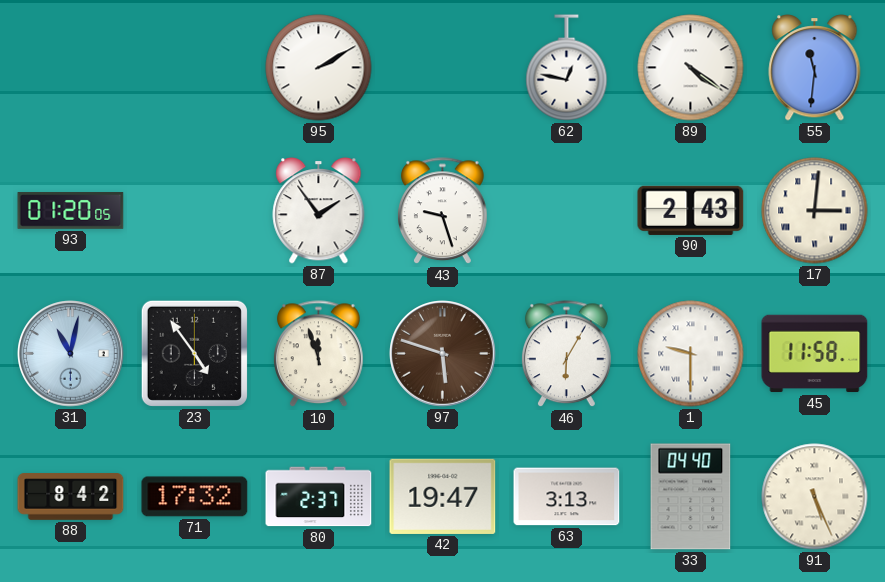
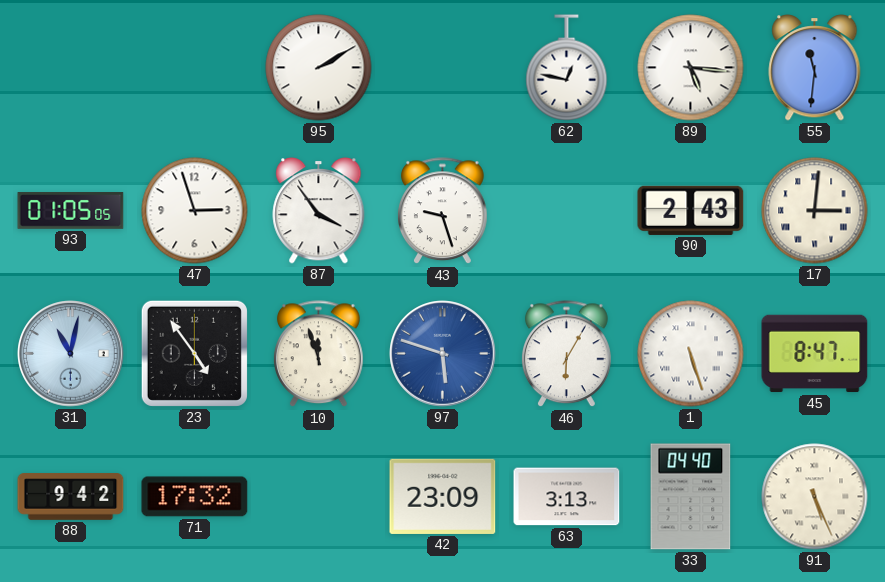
89: 4:21 -> 5:16 (691, 68)
93: 01:20 -> 01:05 (71, 211)
47: none -> 2:57 (195, 211)
87: 1:54 -> 3:54 (319, 211)
97 dial: brown -> blue (443, 354)
1: 9:30 -> 5:27 (691, 354)
45: 11:58 -> 8:47 (815, 354)
88: 8:42 -> 9:42 (71, 497)
80: 2:37 -> none (319, 497)
42: 19:47 -> 23:09 (443, 496)
